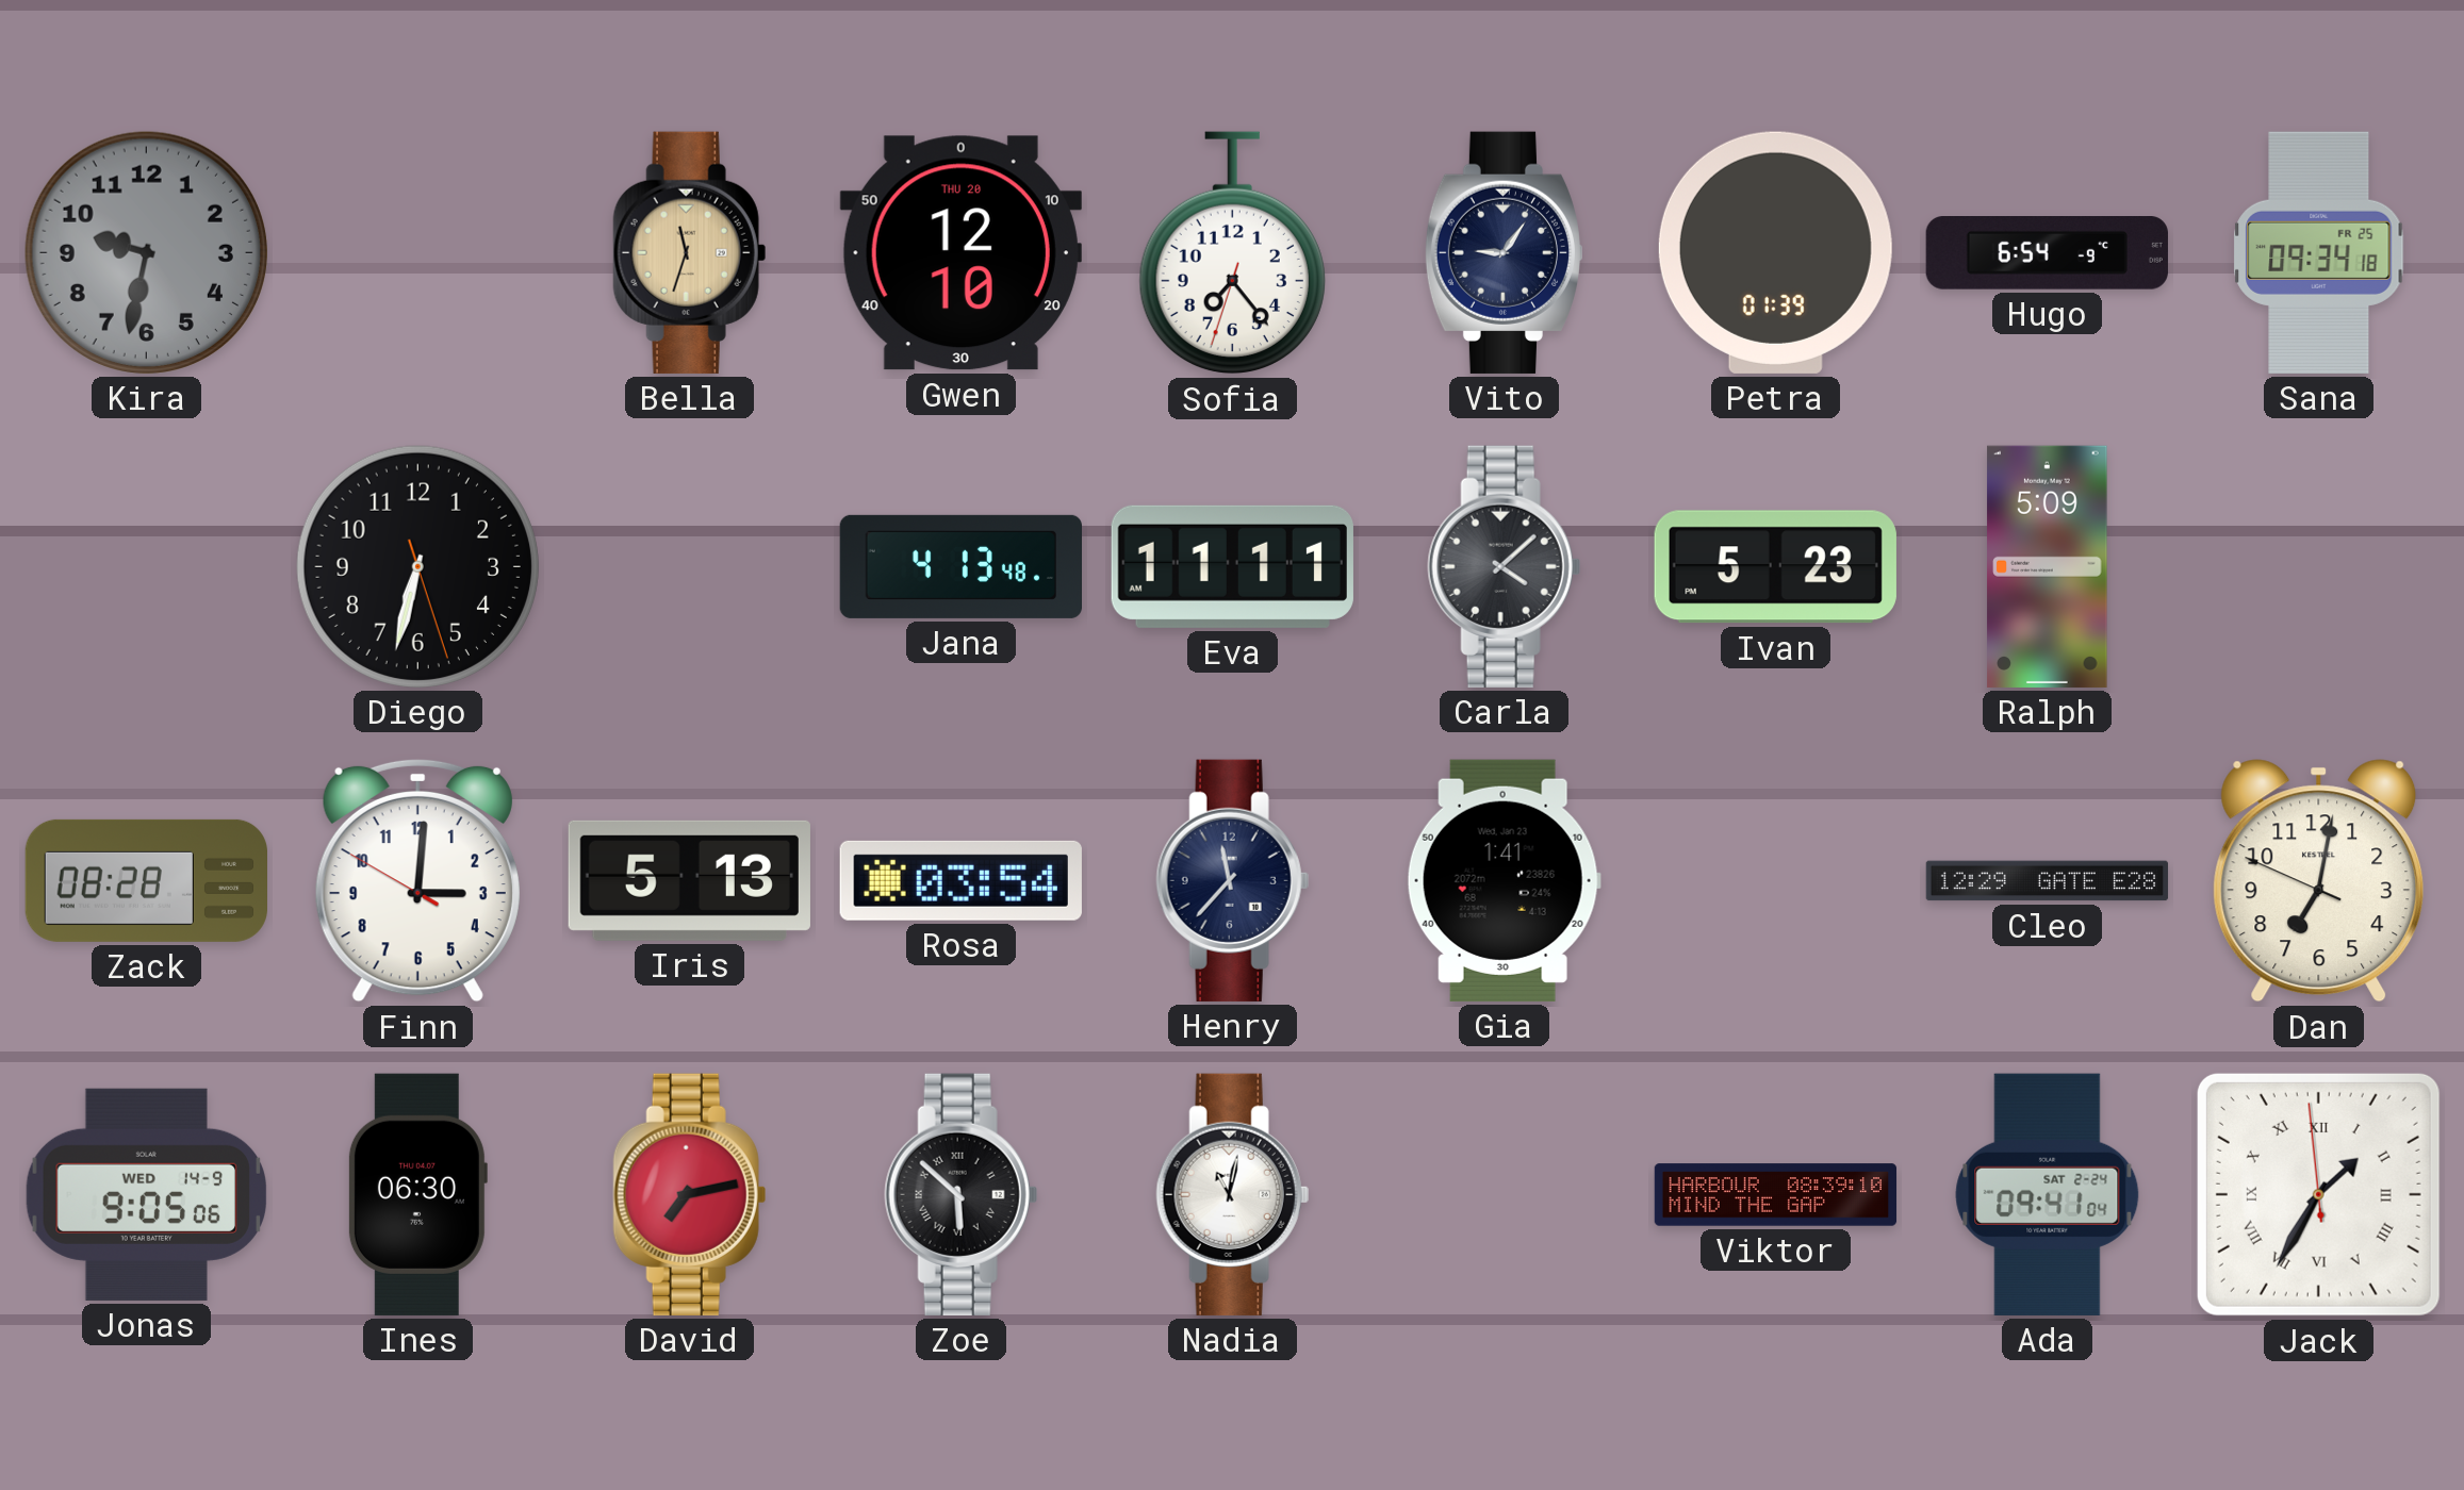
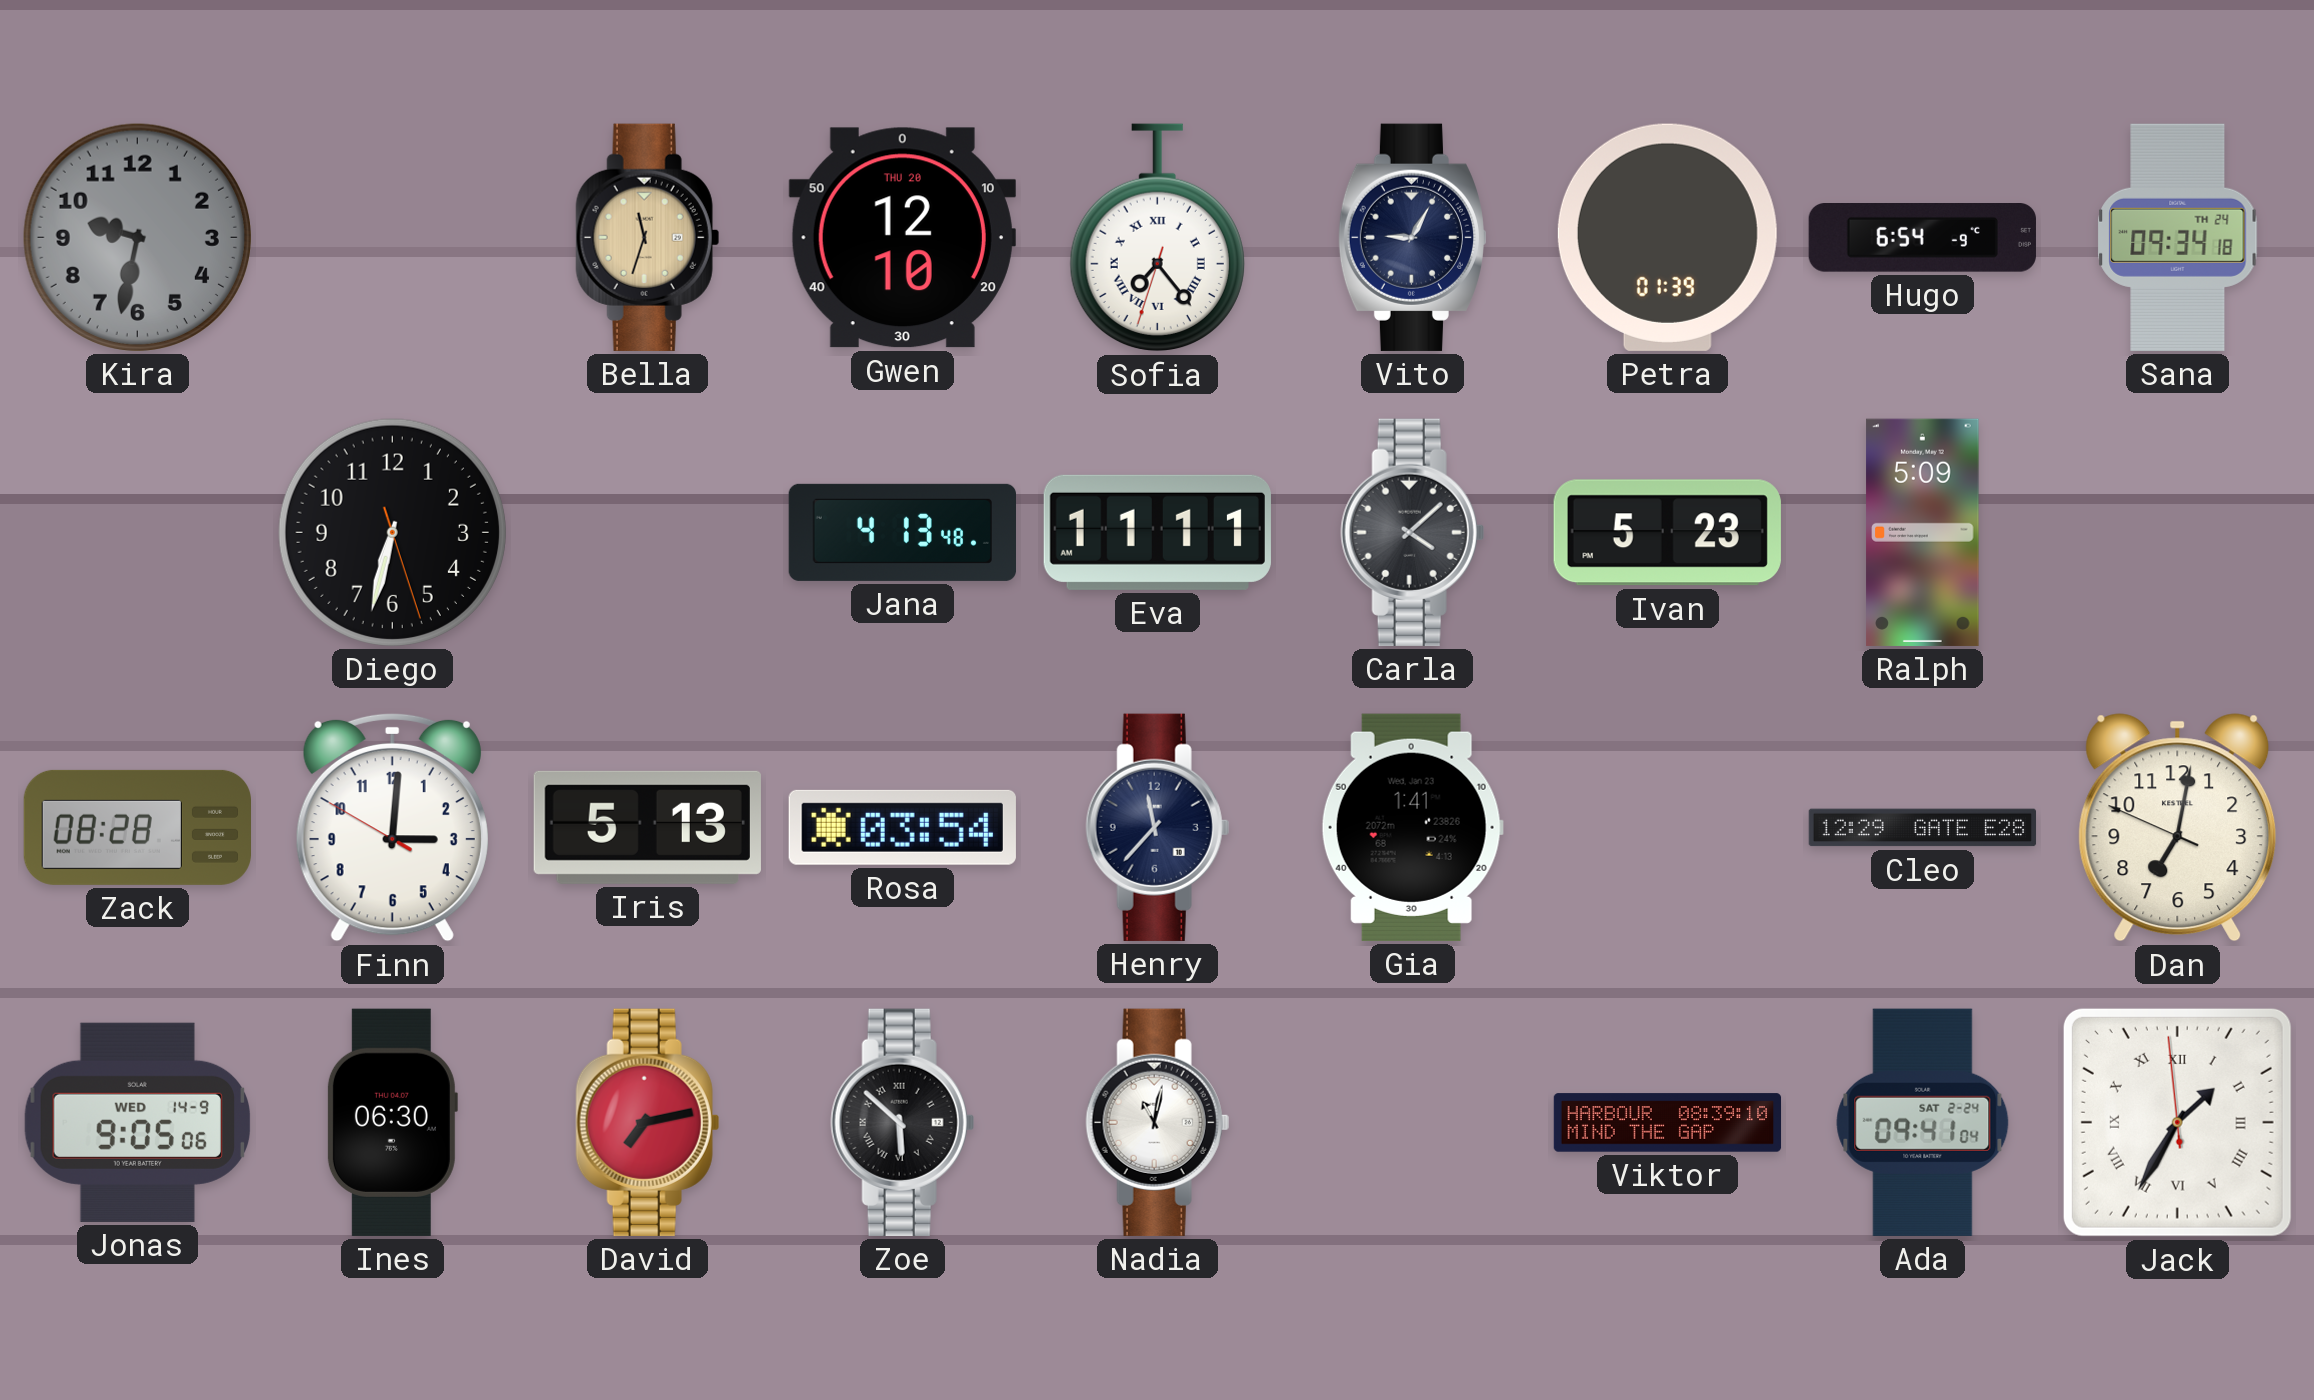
Sofia numerals: Arabic -> Roman (1157, 238)
Vito: 9:06 -> 9:05 (1411, 237)
Sana date: FR 25 -> TH 24 (2178, 237)
